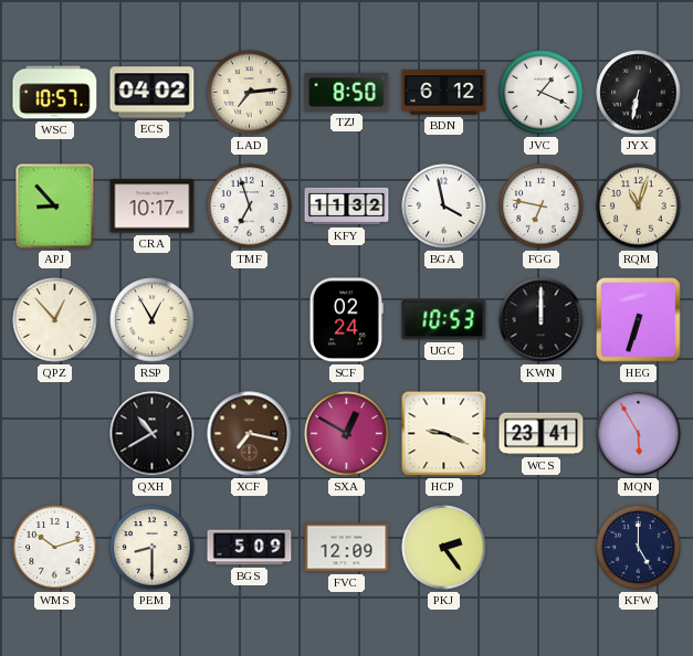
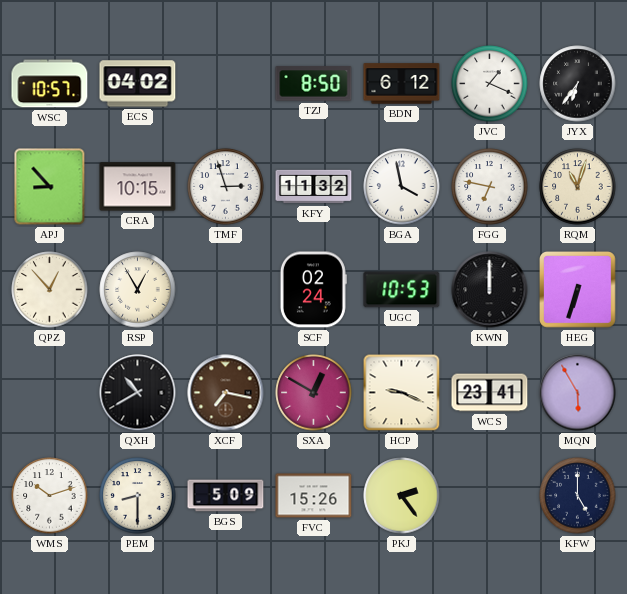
LAD: 7:14 -> none (250, 93)
JYX: 6:32 -> 6:36 (578, 84)
CRA: 10:17 -> 10:15 (138, 187)
TMF: 6:57 -> 2:57 (226, 187)
FVC: 12:09 -> 15:26 (314, 496)
